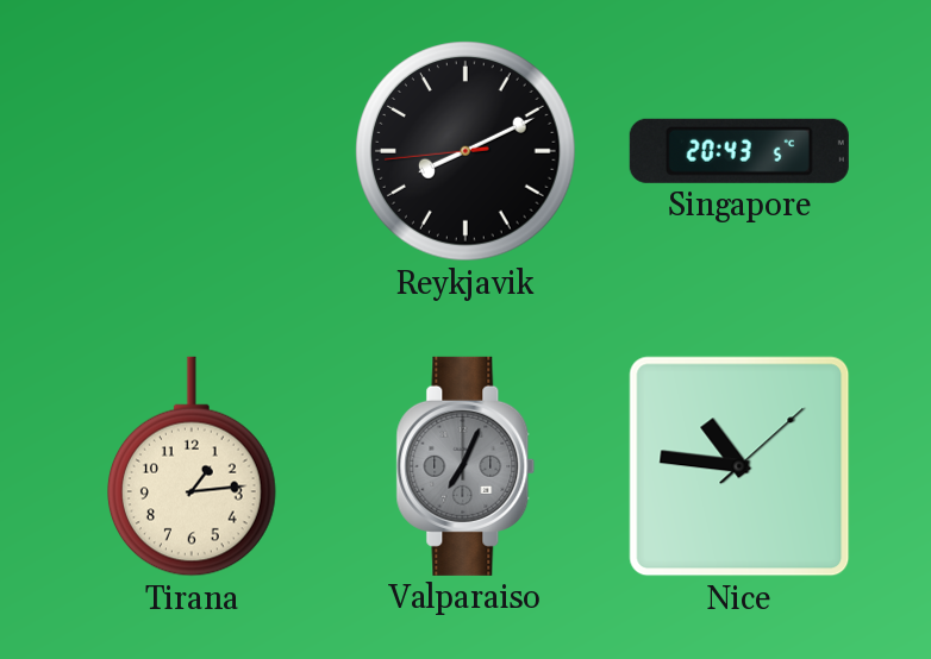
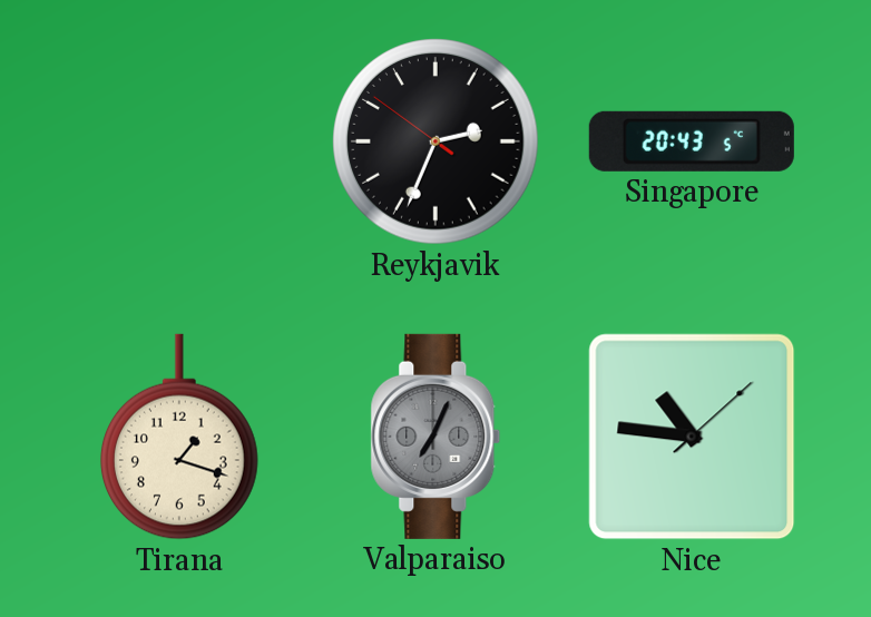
Reykjavik: 8:10 -> 2:33 (435, 141)
Tirana: 1:14 -> 1:18 (179, 437)
